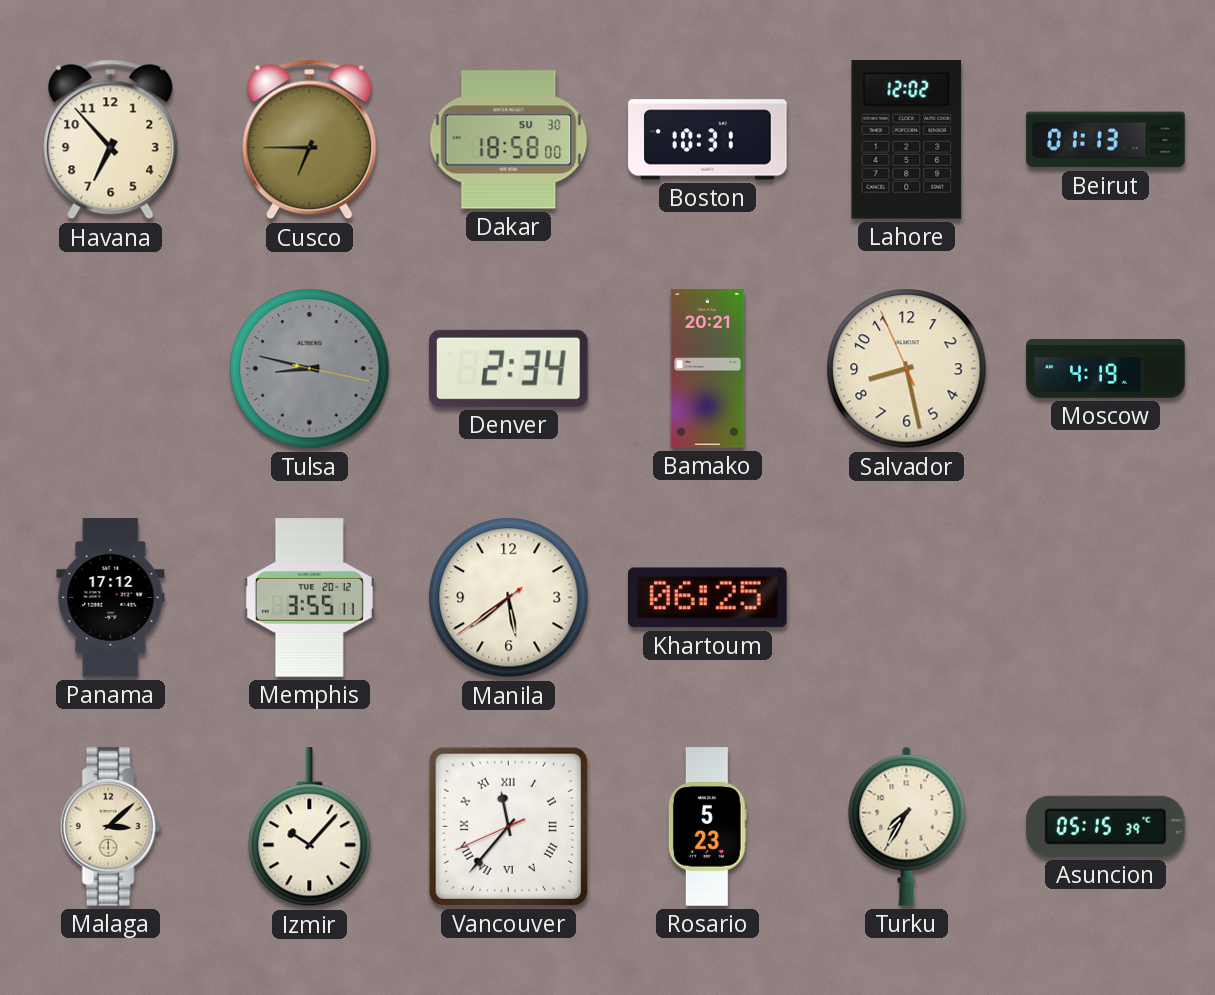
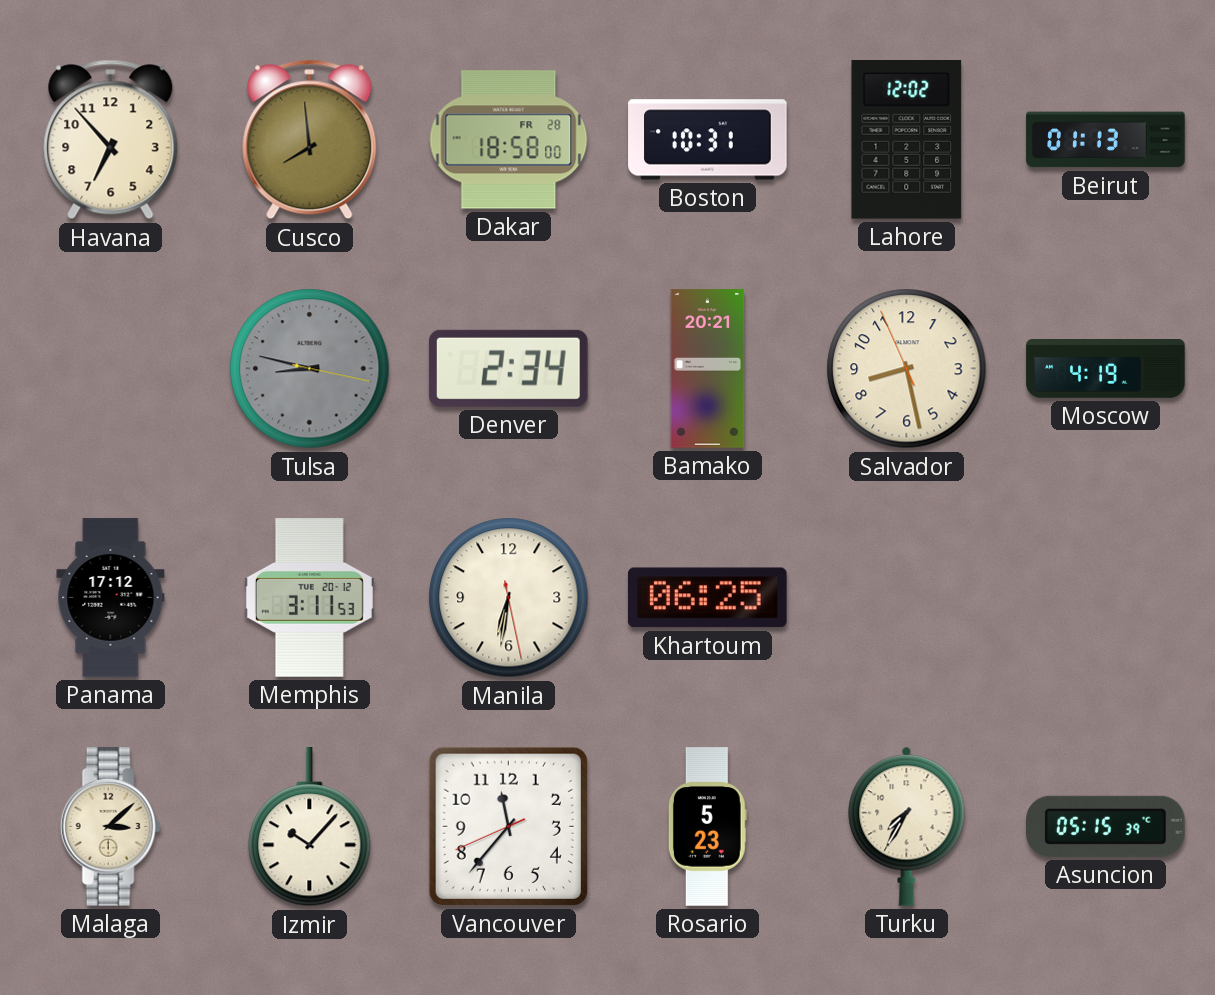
Cusco: 6:45 -> 7:59 (310, 140)
Dakar date: SU 30 -> FR 28 (509, 140)
Memphis: 3:55 -> 3:11 (309, 598)
Manila: 5:38 -> 6:31 (509, 598)
Vancouver numerals: Roman -> Arabic (508, 826)
